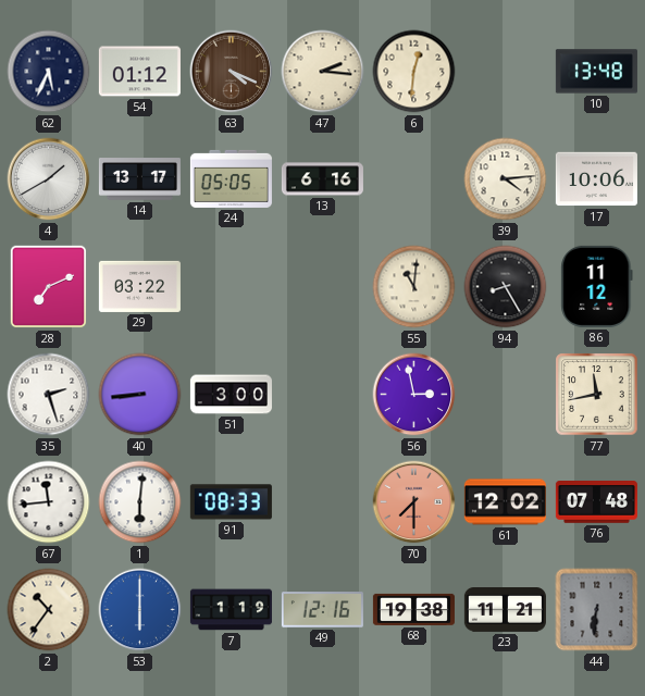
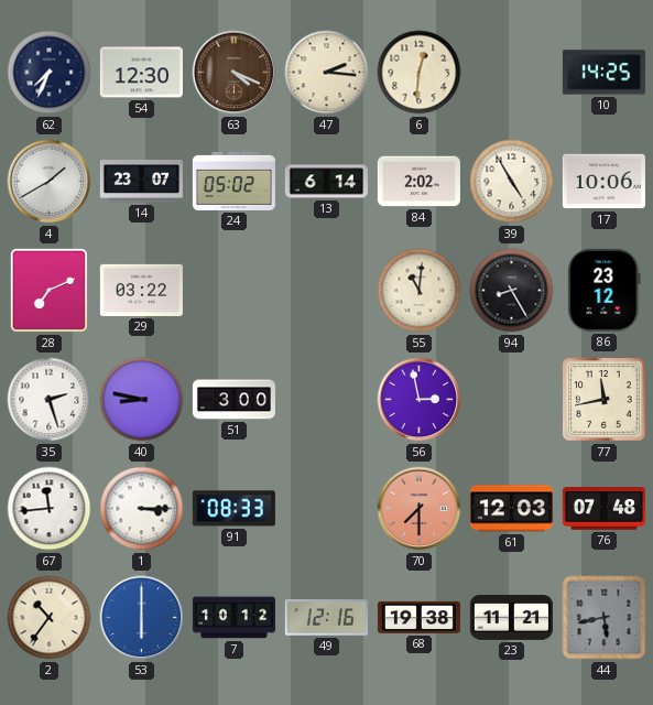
62: 5:34 -> 7:34 (50, 73)
54: 01:12 -> 12:30 (141, 73)
10: 13:48 -> 14:25 (603, 73)
14: 13:17 -> 23:07 (141, 182)
24: 05:05 -> 05:02 (233, 181)
13: 6:16 -> 6:14 (326, 182)
84: none -> 2:02 (418, 182)
39: 4:14 -> 4:55 (512, 182)
86: 11:12 -> 23:12 (605, 290)
40: 8:44 -> 8:47 (142, 400)
1: 6:01 -> 3:15 (142, 509)
61: 12:02 -> 12:03 (511, 509)
7: 1:19 -> 10:12 (233, 618)
44: 6:31 -> 5:43 (605, 618)
